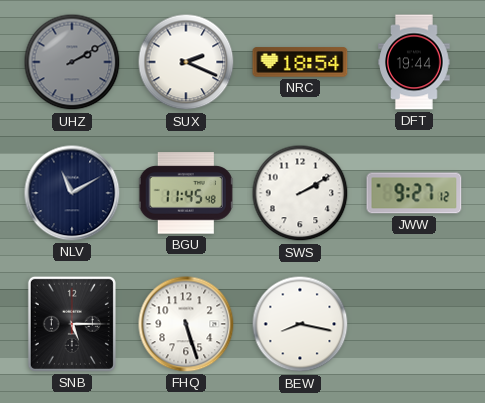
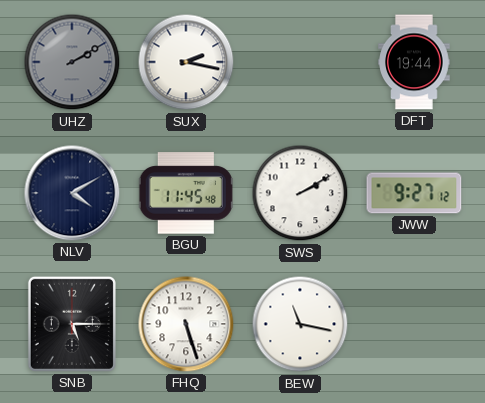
SUX: 2:19 -> 2:17 (186, 62)
NRC: 18:54 -> none (300, 62)
NLV: 11:10 -> 4:10 (72, 193)
BEW: 8:17 -> 11:17 (300, 324)
